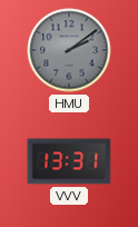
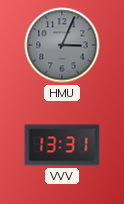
HMU: 2:09 -> 3:04 (62, 45)
